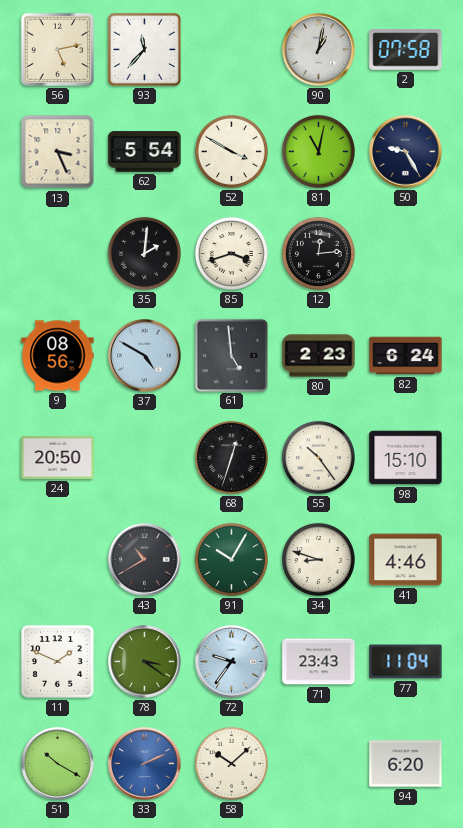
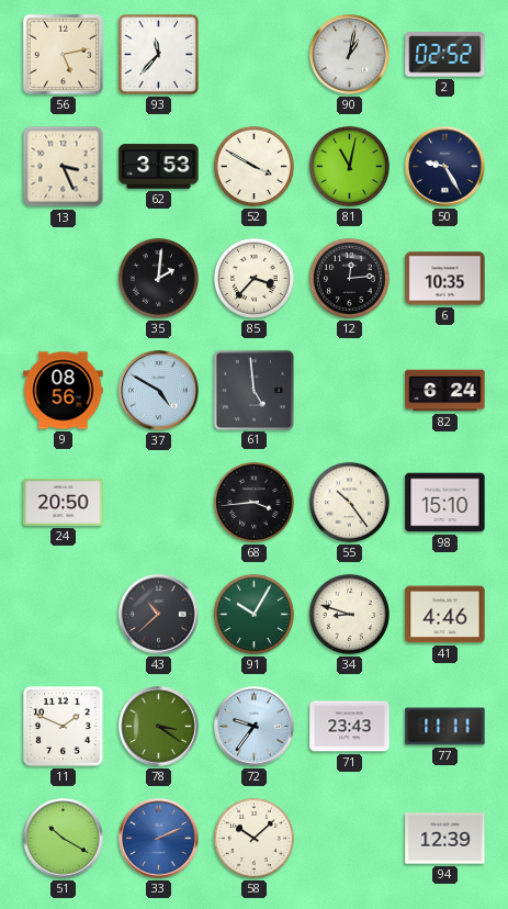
2: 07:58 -> 02:52 (445, 55)
62: 5:54 -> 3:53 (159, 167)
85: 3:42 -> 3:37 (253, 278)
6: none -> 10:35 (445, 279)
80: 2:23 -> none (319, 356)
68: 12:33 -> 3:44 (253, 502)
43: 10:40 -> 10:38 (159, 615)
77: 11:04 -> 11:11 (445, 727)
94: 6:20 -> 12:39 (445, 839)
